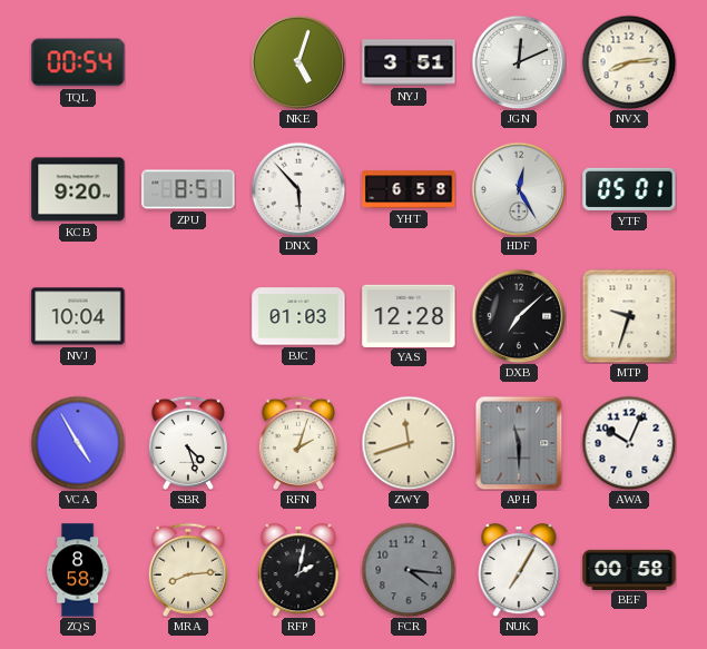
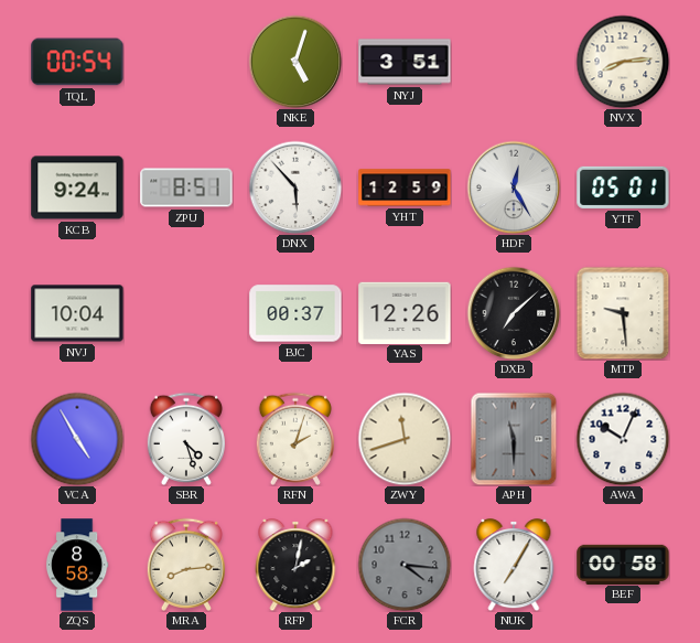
JGN: 12:11 -> none (519, 62)
KCB: 9:20 -> 9:24 (77, 187)
YHT: 6:58 -> 12:59 (405, 187)
BJC: 01:03 -> 00:37 (295, 313)
YAS: 12:28 -> 12:26 (405, 312)
MTP: 9:33 -> 9:29 (623, 313)
